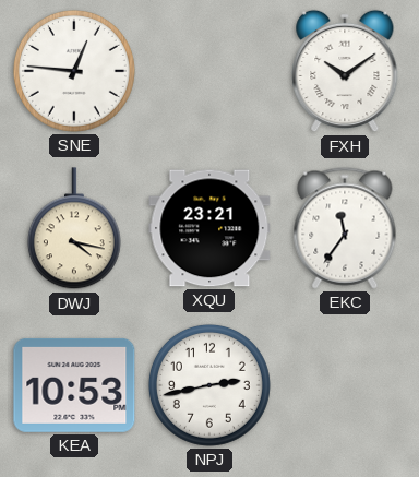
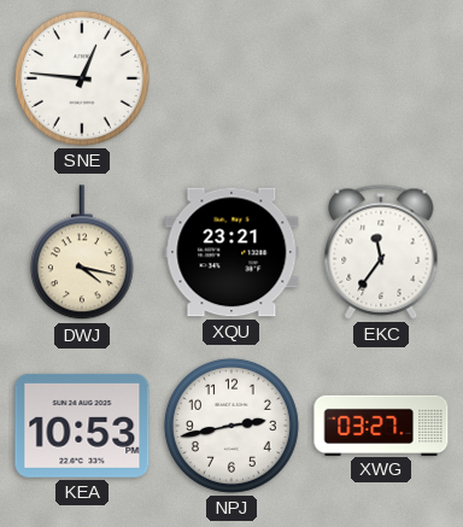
FXH: 10:09 -> none (345, 71)
XWG: none -> 03:27 (381, 424)
